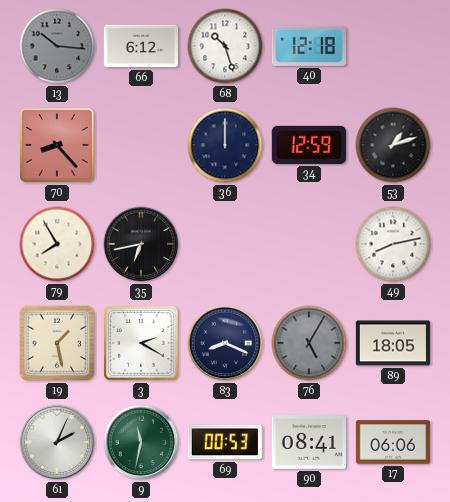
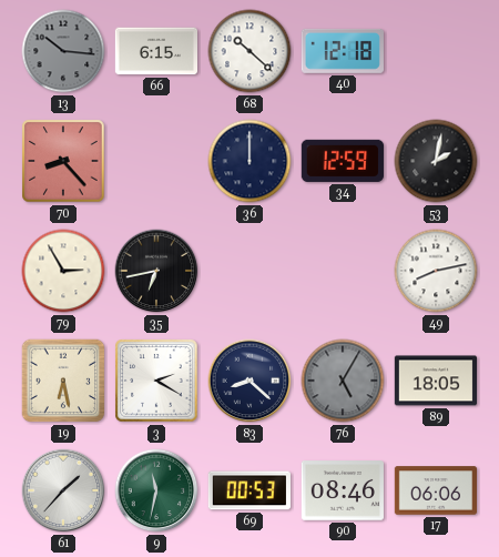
66: 6:12 -> 6:15 (155, 51)
68: 10:27 -> 10:22 (249, 51)
53: 1:12 -> 2:02 (436, 161)
79: 7:55 -> 2:55 (63, 271)
19: 1:28 -> 6:28 (63, 381)
83: 8:19 -> 8:22 (249, 381)
61: 2:04 -> 1:37 (63, 490)
90: 08:41 -> 08:46 (342, 490)
